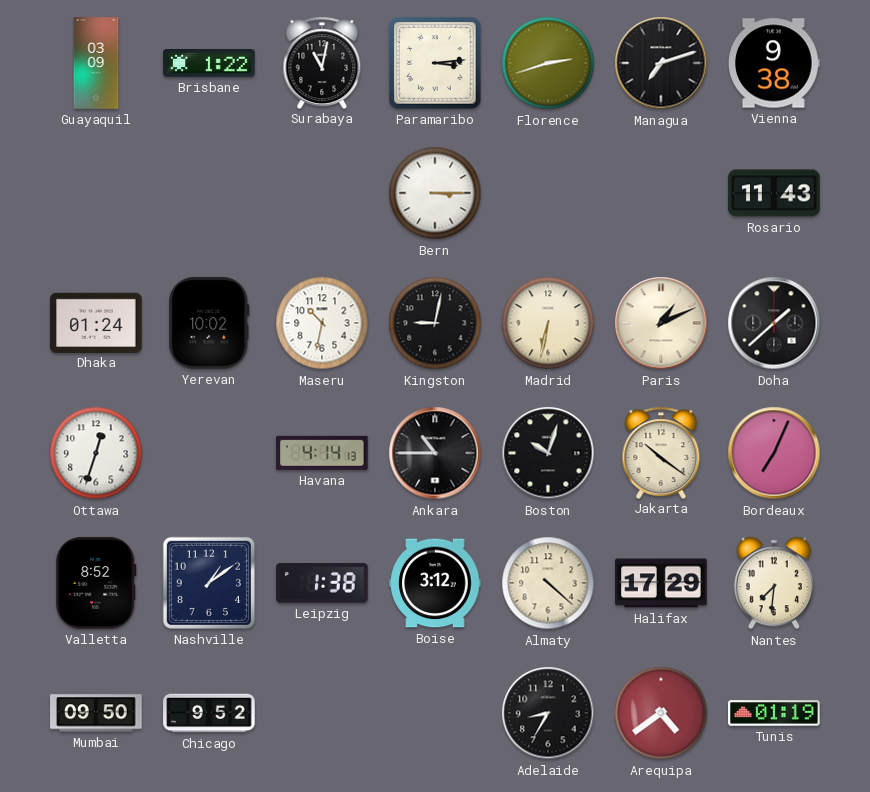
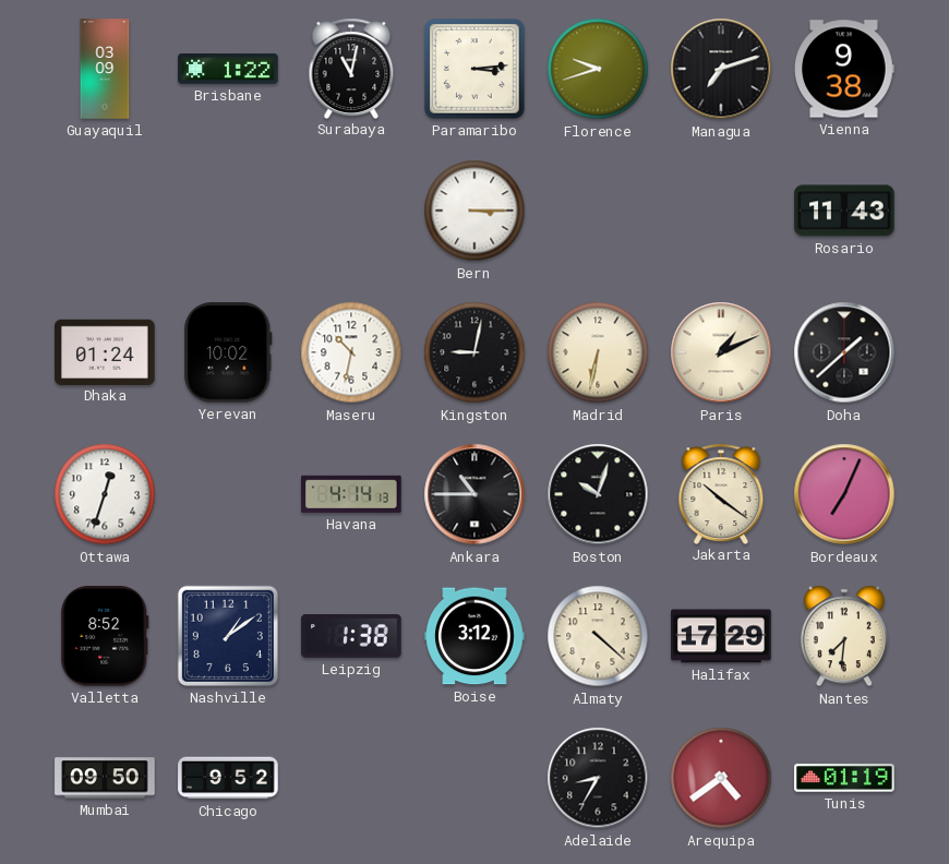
Florence: 2:42 -> 9:42 (598, 69)
